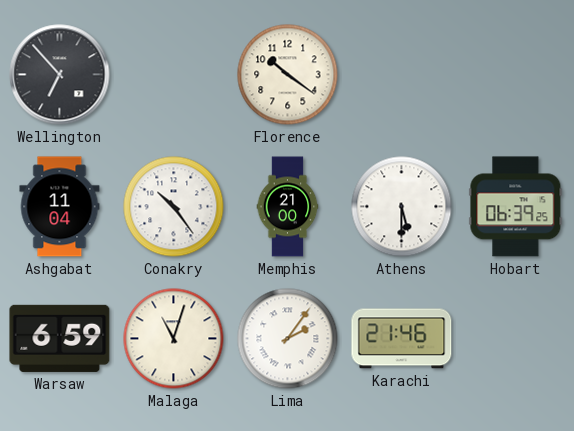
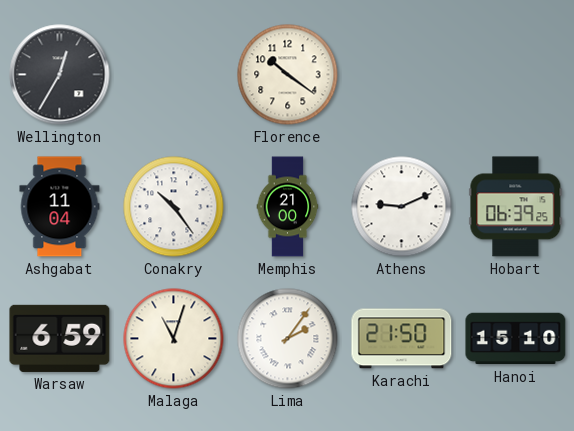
Wellington: 6:53 -> 12:35 (60, 75)
Athens: 5:30 -> 9:11 (402, 207)
Karachi: 21:46 -> 21:50 (402, 339)
Hanoi: none -> 15:10 (516, 339)
